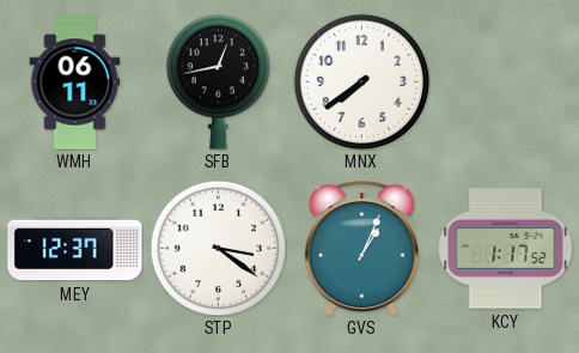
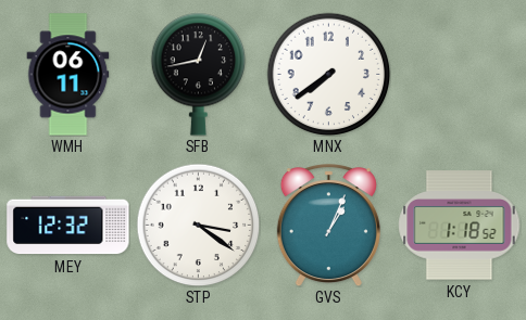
MEY: 12:37 -> 12:32 (68, 226)
KCY: 1:17 -> 1:18 (460, 226)
